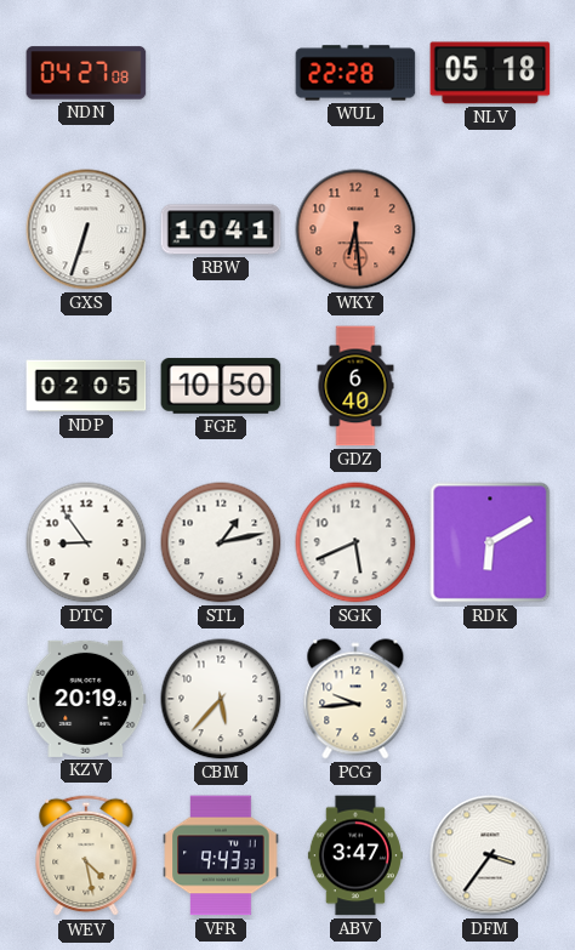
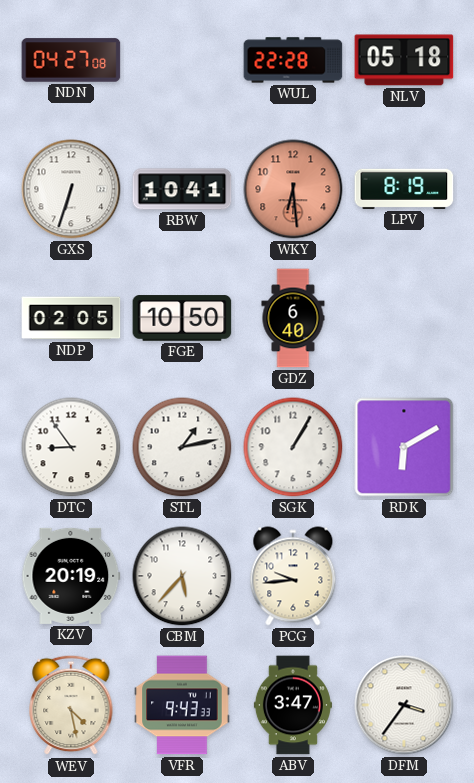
LPV: none -> 8:19 (404, 189)
SGK: 5:41 -> 1:05 (293, 447)
